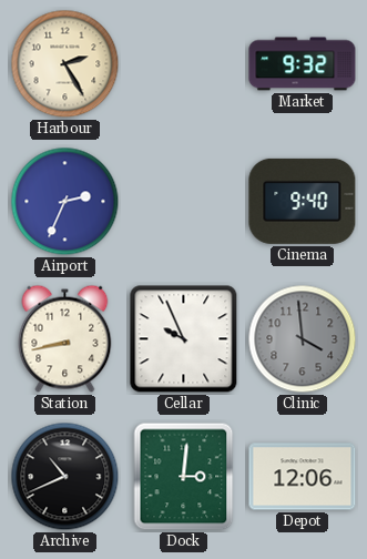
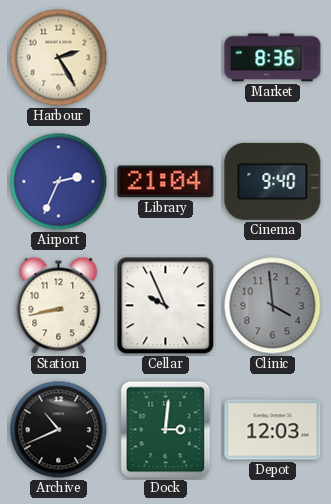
Market: 9:32 -> 8:36 (273, 58)
Library: none -> 21:04 (166, 182)
Depot: 12:06 -> 12:03 (273, 430)
